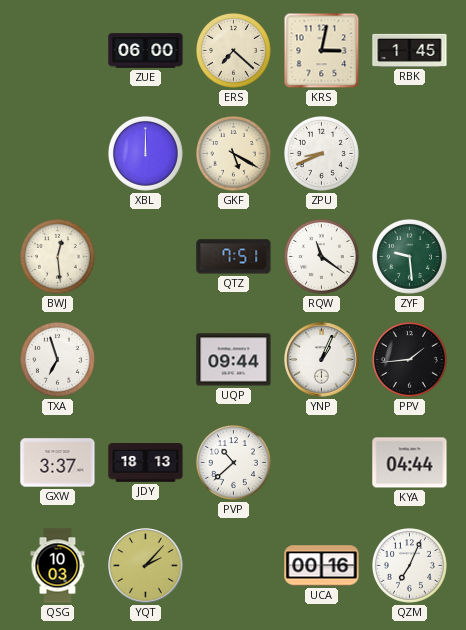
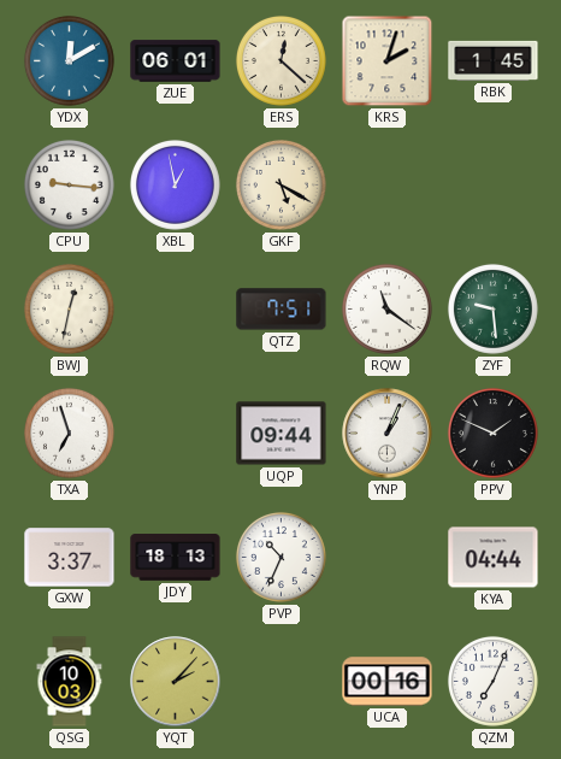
YDX: none -> 12:10 (69, 60)
ZUE: 06:00 -> 06:01 (176, 61)
ERS: 7:22 -> 12:22 (280, 60)
KRS: 3:02 -> 2:03 (388, 61)
CPU: none -> 9:16 (69, 184)
XBL: 12:00 -> 12:58 (175, 184)
ZPU: 8:41 -> none (321, 153)
BWJ: 12:29 -> 12:32 (69, 308)
PPV: 1:44 -> 1:49 (492, 433)
PVP: 10:38 -> 10:34 (280, 557)
